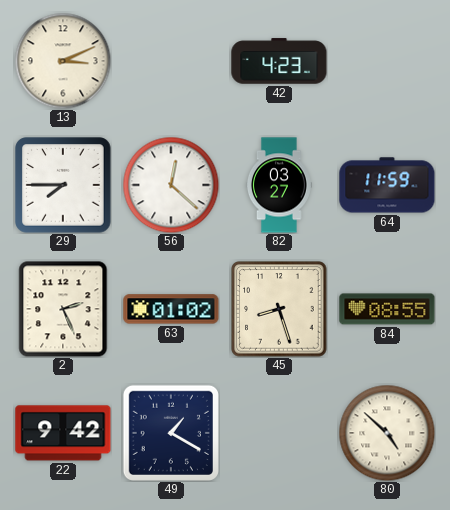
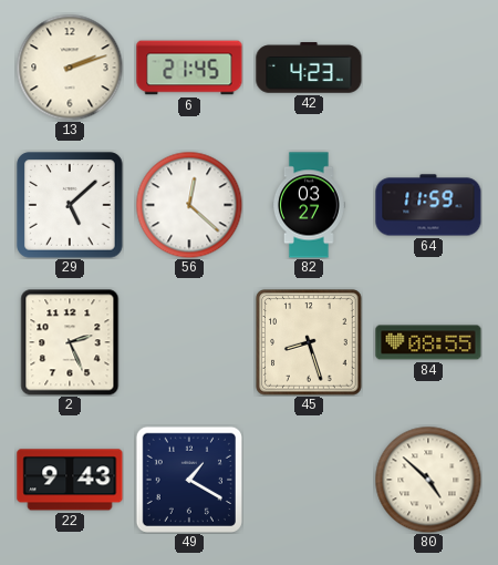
13: 3:11 -> 2:12 (70, 68)
6: none -> 21:45 (189, 68)
29: 7:45 -> 5:08 (70, 205)
63: 01:02 -> none (171, 309)
22: 9:42 -> 9:43 (70, 480)
